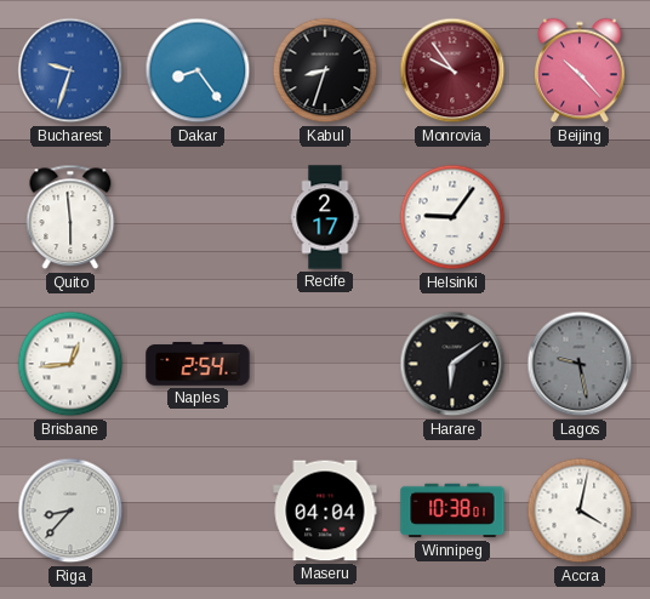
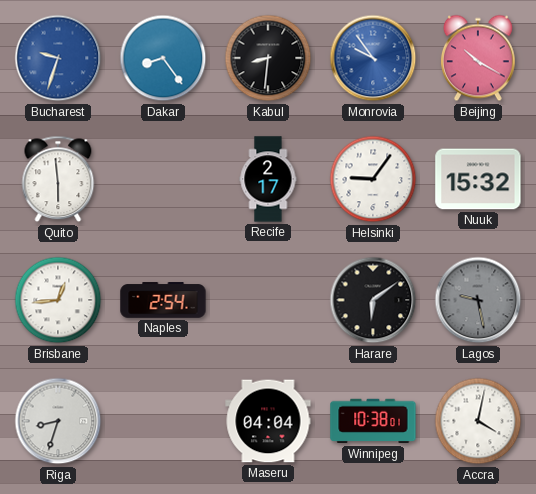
Kabul: 8:33 -> 8:31 (268, 58)
Monrovia dial: burgundy -> blue (373, 58)
Beijing: 10:23 -> 10:20 (478, 58)
Nuuk: none -> 15:32 (478, 179)
Riga: 8:37 -> 8:33 (58, 421)
